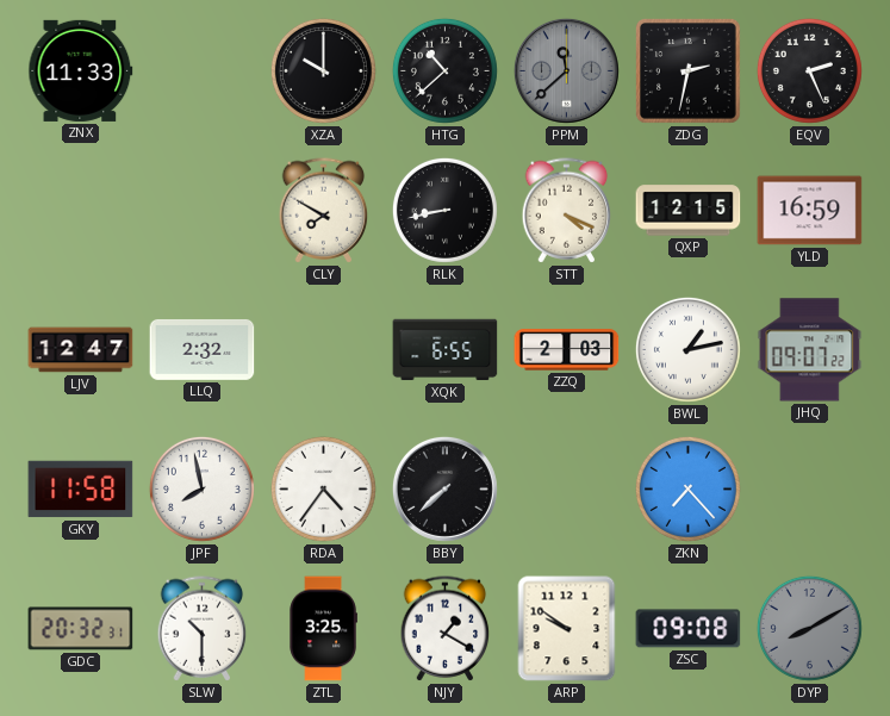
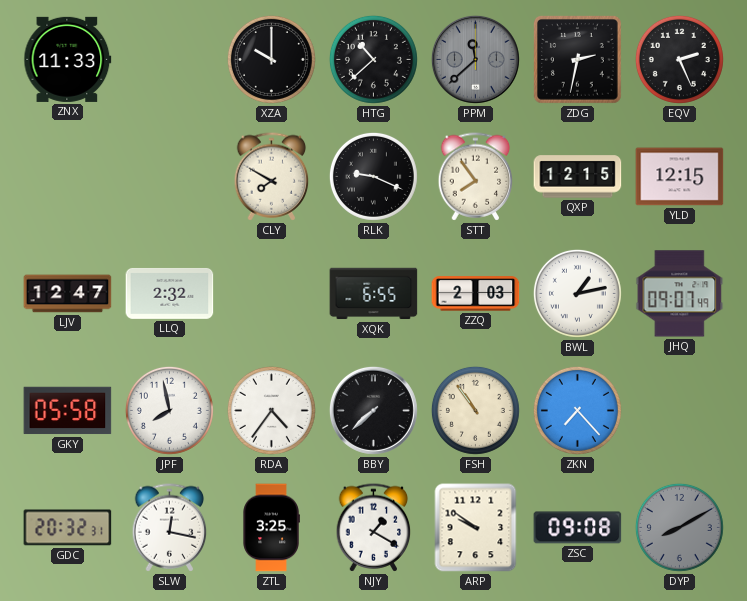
RLK: 8:43 -> 9:19 (373, 176)
STT: 4:19 -> 7:54 (476, 177)
YLD: 16:59 -> 12:15 (680, 177)
JHQ: 09:07:22 -> 09:07:49 (680, 294)
GKY: 11:58 -> 05:58 (68, 411)
FSH: none -> 10:54 (475, 410)
SLW: 10:30 -> 12:17 (170, 528)
